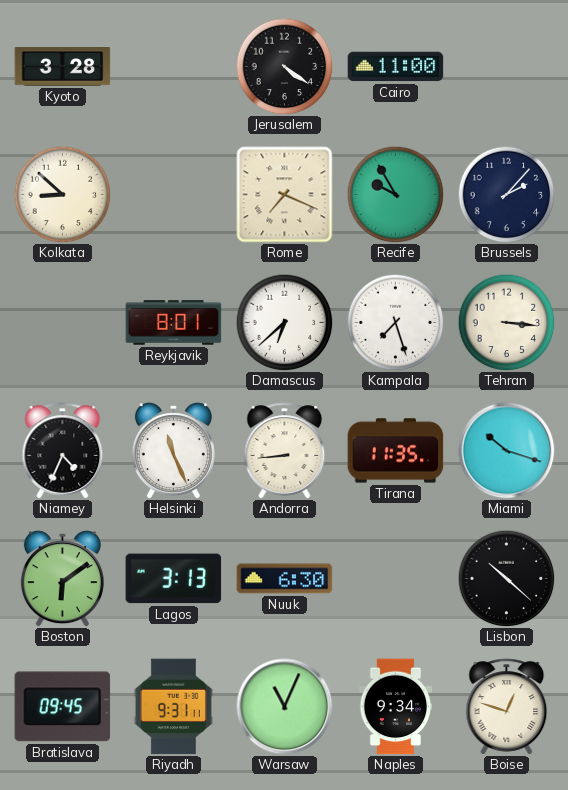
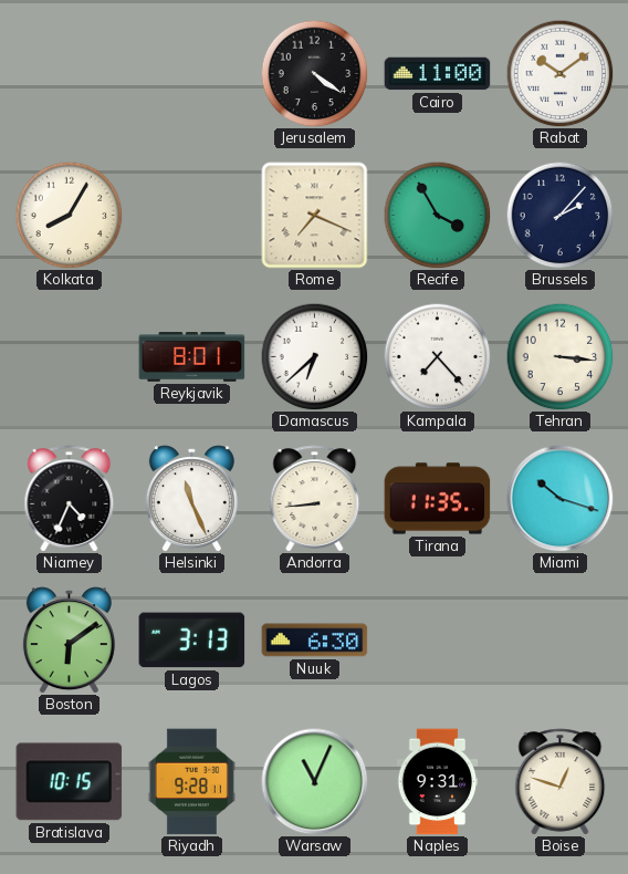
Kyoto: 3:28 -> none (63, 67)
Rabat: none -> 10:09 (559, 73)
Kolkata: 8:52 -> 8:05 (69, 215)
Recife: 9:55 -> 3:55 (437, 215)
Kampala: 7:27 -> 7:23 (437, 356)
Lisbon: 10:22 -> none (506, 578)
Bratislava: 09:45 -> 10:15 (70, 782)
Riyadh: 9:31 -> 9:28 (191, 782)
Naples: 9:34 -> 9:31 (438, 782)
